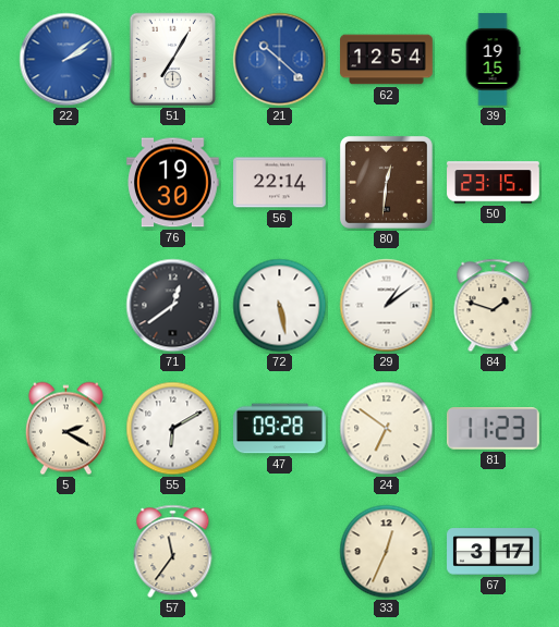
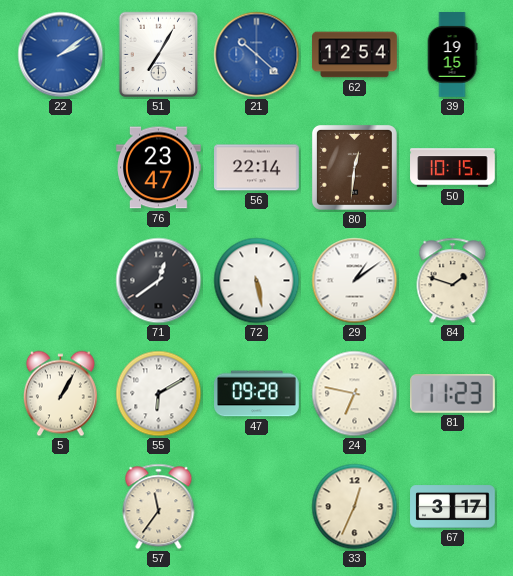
76: 19:30 -> 23:47 (159, 168)
50: 23:15 -> 10:15 (453, 168)
5: 2:20 -> 1:05 (60, 394)
24: 6:51 -> 6:47 (355, 394)
